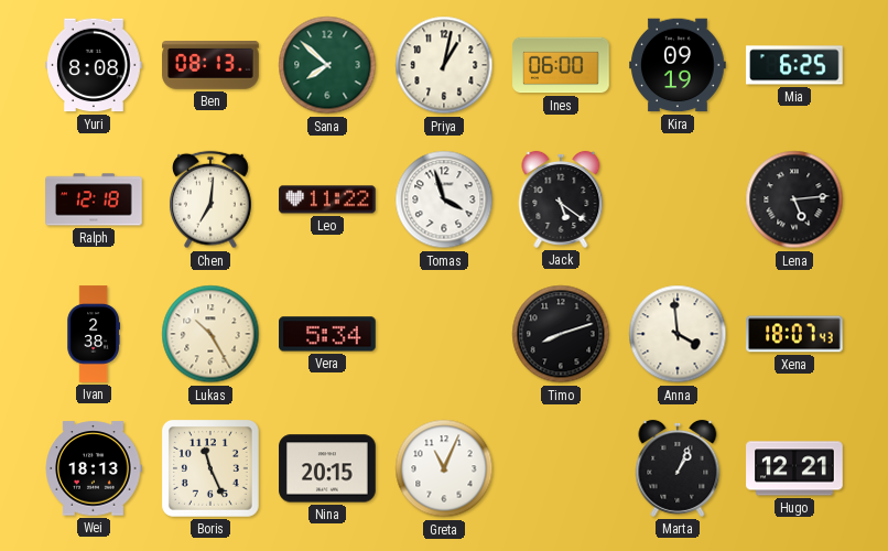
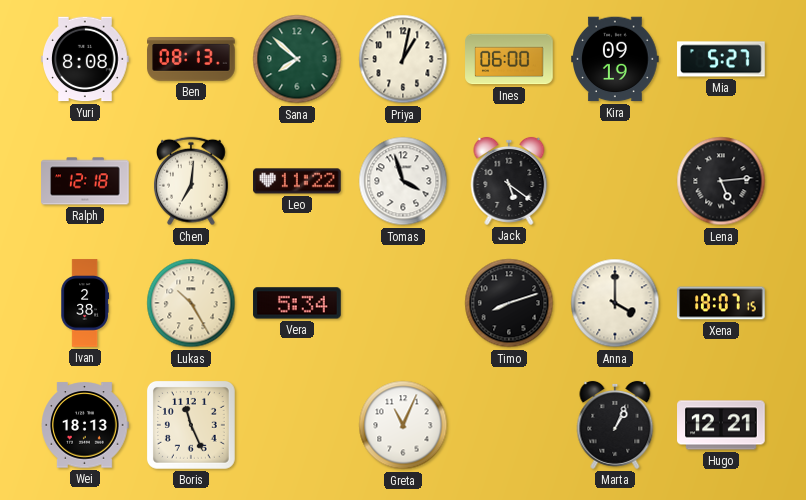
Mia: 6:25 -> 5:27 (721, 59)
Anna: 3:59 -> 4:00 (615, 303)
Xena: 18:07:43 -> 18:07:15 (721, 303)
Nina: 20:15 -> none (327, 468)
